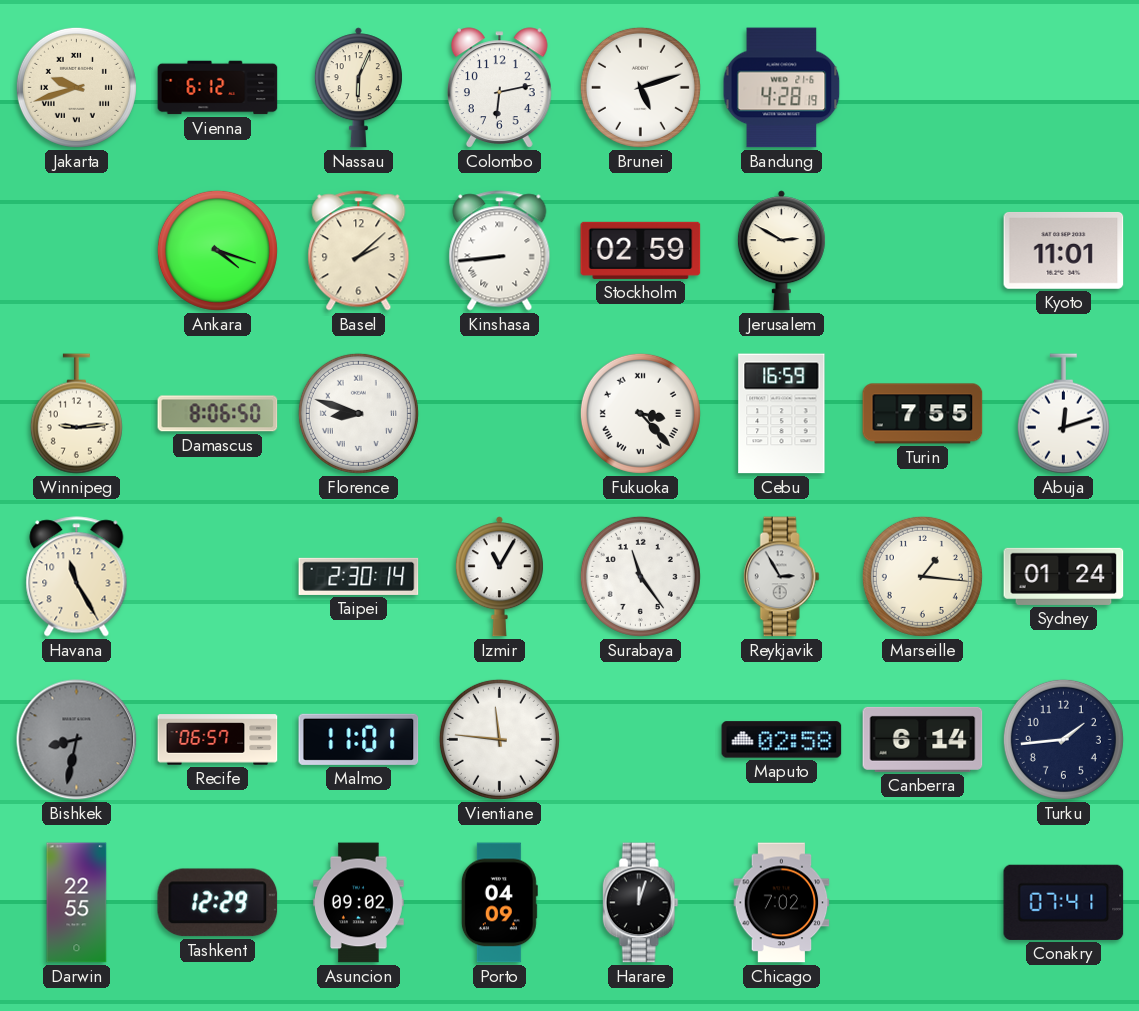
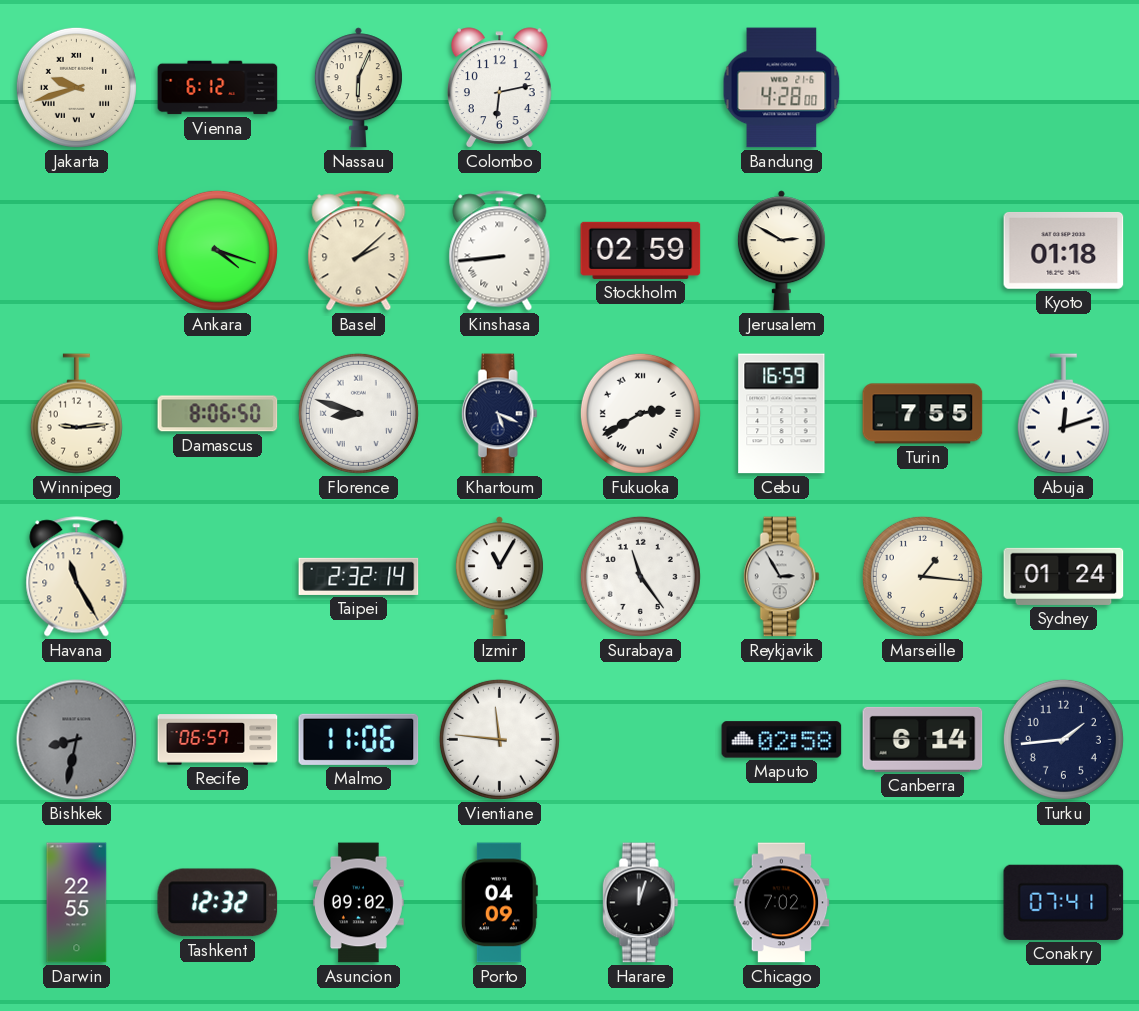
Brunei: 5:12 -> none (640, 87)
Bandung: 4:28:19 -> 4:28:00 (782, 88)
Kyoto: 11:01 -> 01:18 (1064, 250)
Khartoum: none -> 5:19 (499, 414)
Fukuoka: 3:23 -> 2:40 (640, 413)
Taipei: 2:30 -> 2:32 (359, 576)
Malmo: 11:01 -> 11:06 (359, 739)
Tashkent: 12:29 -> 12:32 (218, 903)
